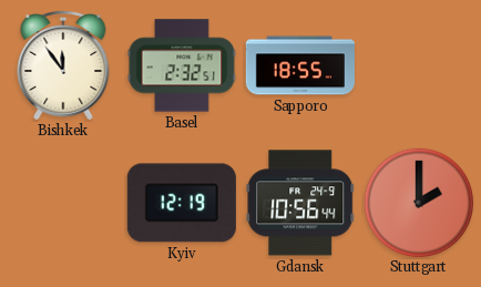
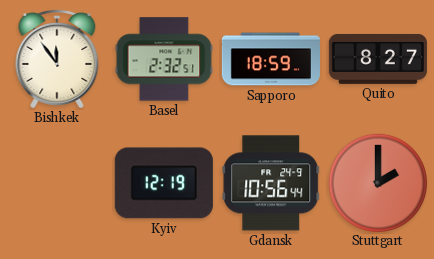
Sapporo: 18:55 -> 18:59 (271, 59)
Quito: none -> 8:27 (378, 59)
